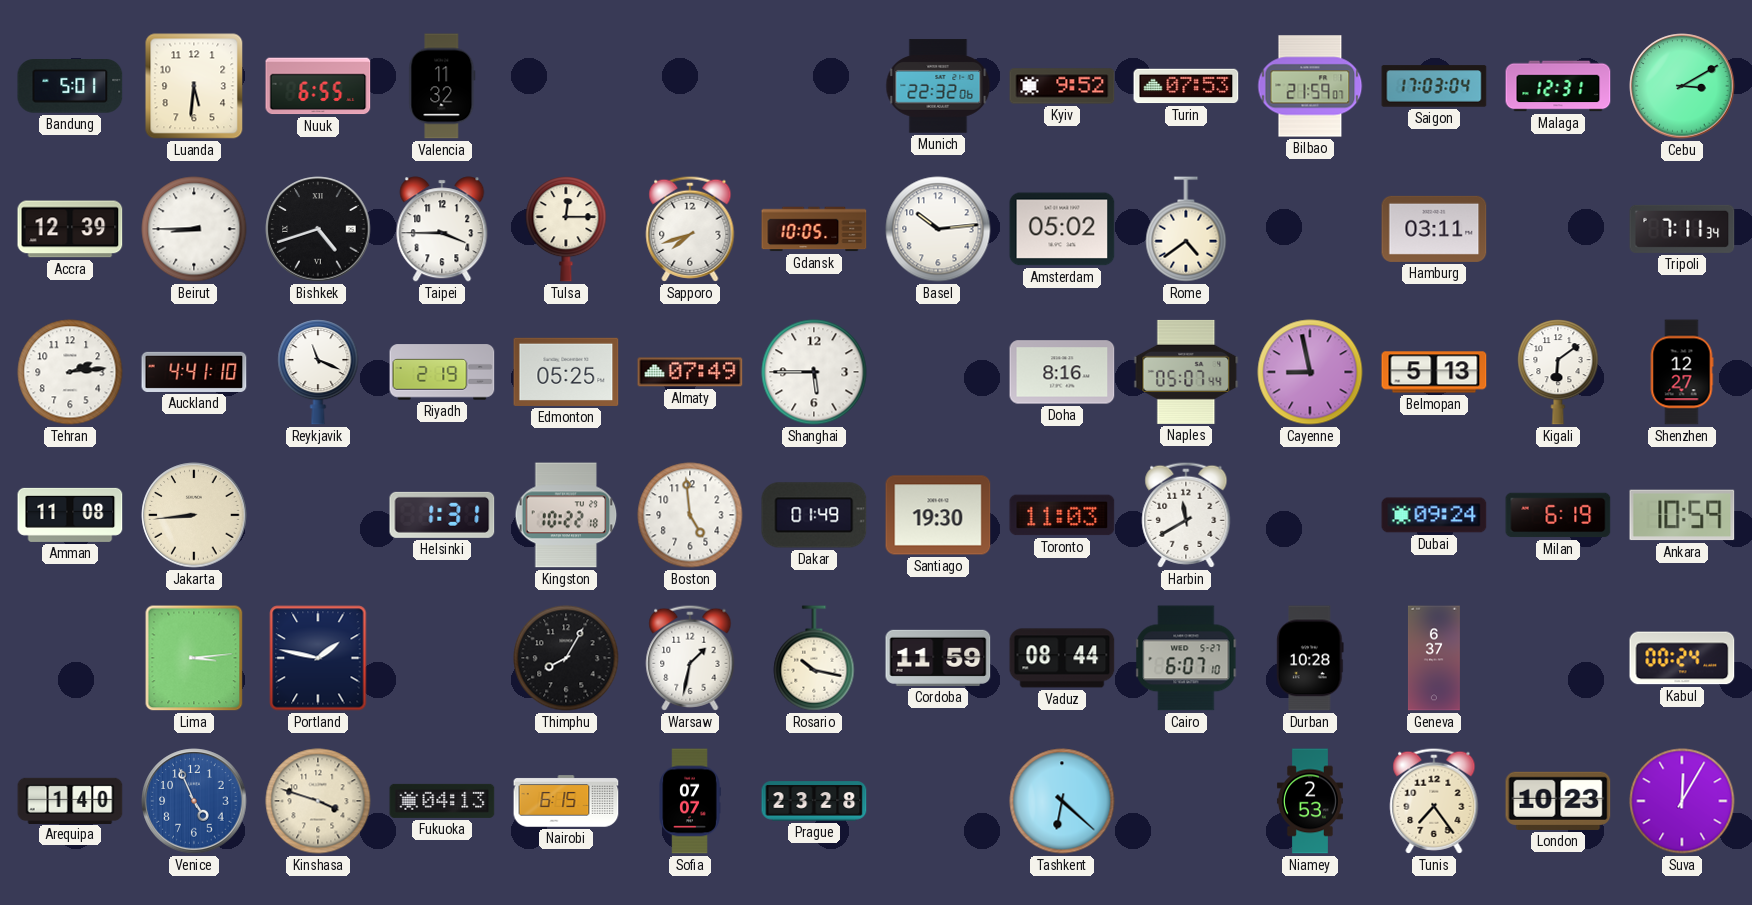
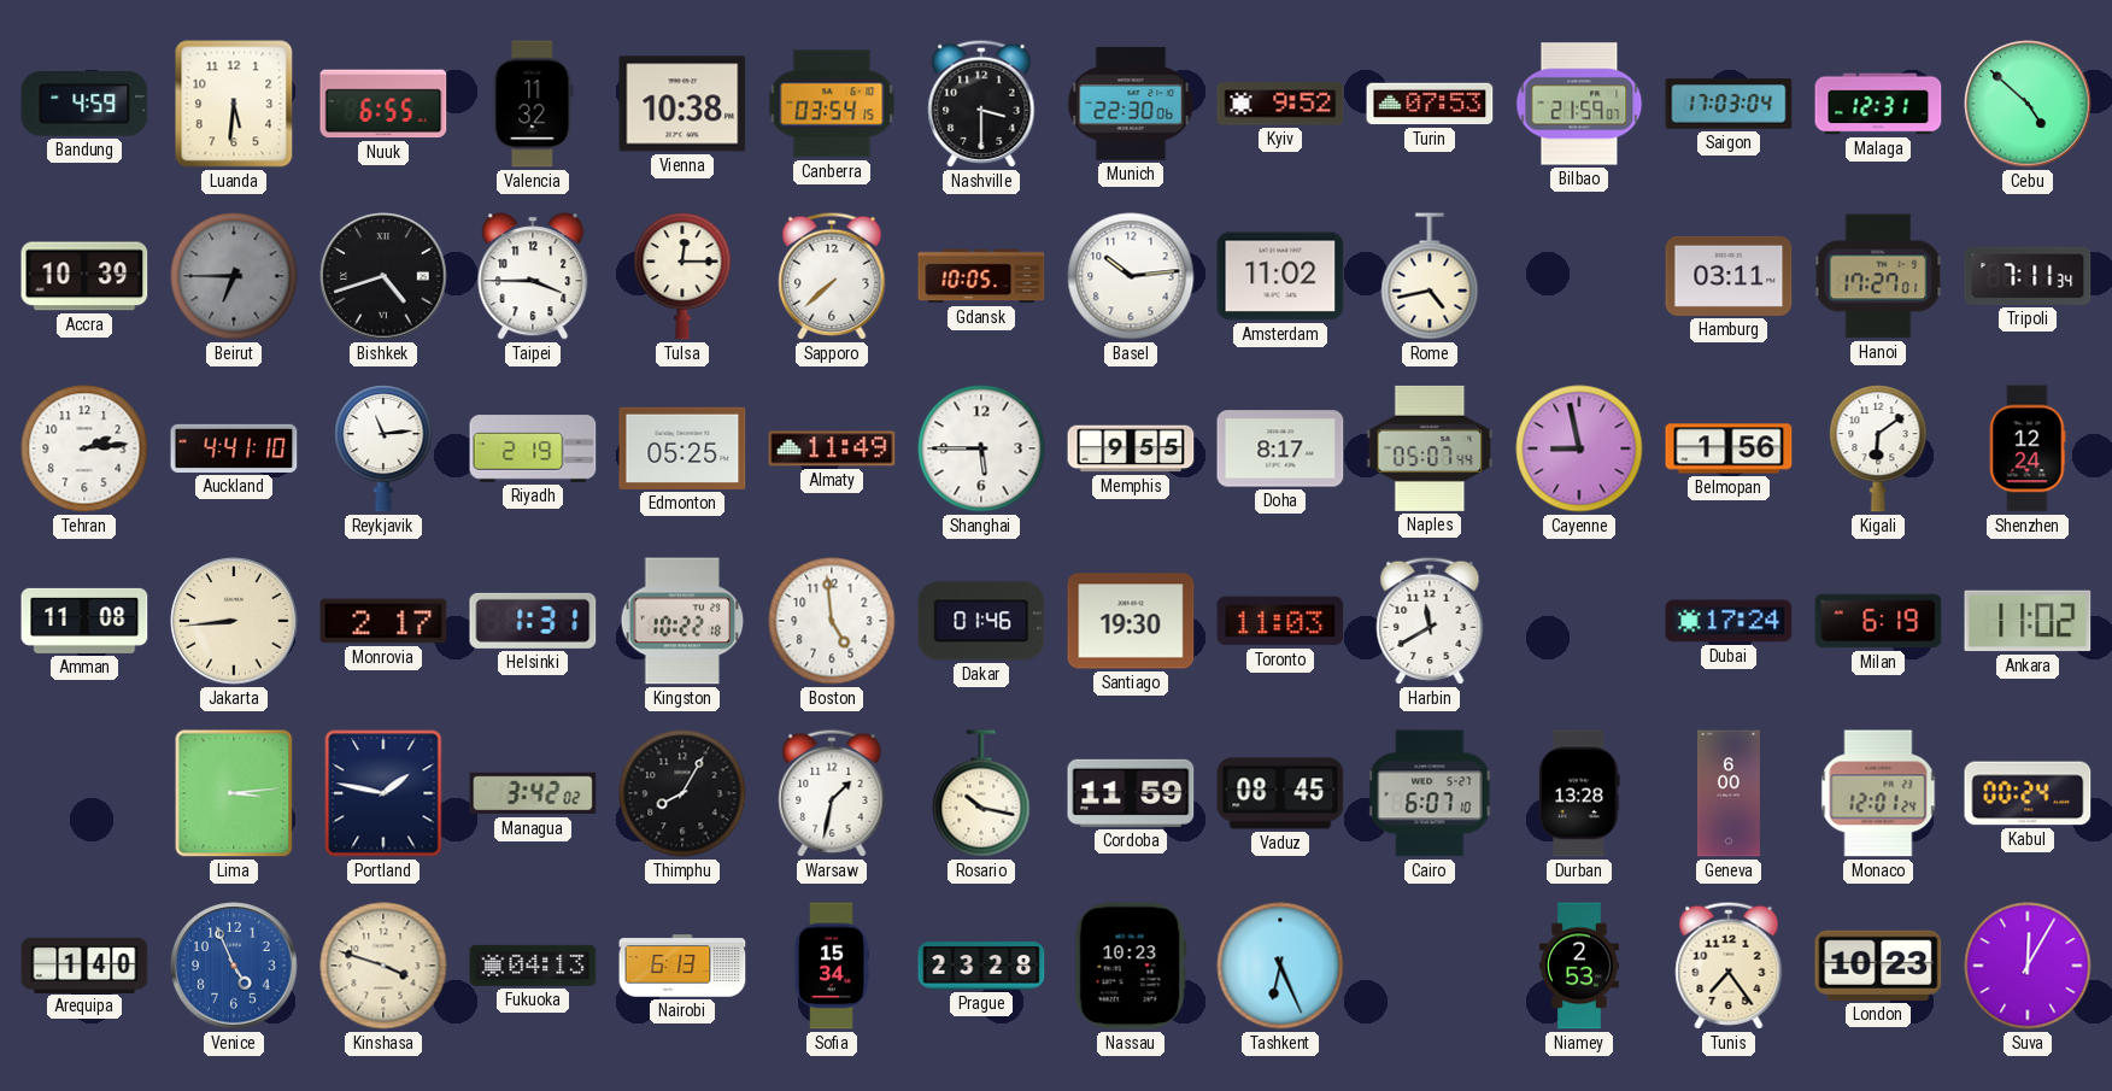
Bandung: 5:01 -> 4:59 (84, 105)
Vienna: none -> 10:38 (682, 104)
Canberra: none -> 03:54 (832, 104)
Nashville: none -> 3:30 (981, 104)
Munich: 22:32 -> 22:30 (1131, 104)
Cebu: 3:10 -> 4:52 (2028, 104)
Accra: 12:39 -> 10:39 (84, 276)
Beirut: 8:45 -> 6:45 (234, 276)
Beirut dial: white -> grey (234, 276)
Sapporo: 7:42 -> 7:38 (832, 276)
Amsterdam: 05:02 -> 11:02 (1280, 276)
Rome: 4:39 -> 4:43 (1430, 276)
Hanoi: none -> 17:27 (1878, 276)
Reykjavik: 11:19 -> 11:14 (383, 448)
Almaty: 07:49 -> 11:49 (832, 448)
Memphis: none -> 9:55 (1131, 448)
Doha: 8:16 -> 8:17 (1280, 448)
Belmopan: 5:13 -> 1:56 (1729, 448)
Shenzhen: 12:27 -> 12:24 (2028, 448)
Monrovia: none -> 2:17 (383, 621)
Dakar: 01:49 -> 01:46 (981, 621)
Dubai: 09:24 -> 17:24 (1729, 621)
Ankara: 10:59 -> 11:02 (2028, 621)
Managua: none -> 3:42 (533, 793)
Vaduz: 08:44 -> 08:45 (1280, 793)
Durban: 10:28 -> 13:28 (1579, 793)
Geneva: 6:37 -> 6:00 (1729, 793)
Monaco: none -> 12:01 (1878, 793)
Nairobi: 6:15 -> 6:13 (682, 966)
Sofia: 07:07 -> 15:34 (832, 966)
Nassau: none -> 10:23 (1131, 966)
Tashkent: 6:22 -> 6:26 (1280, 966)
